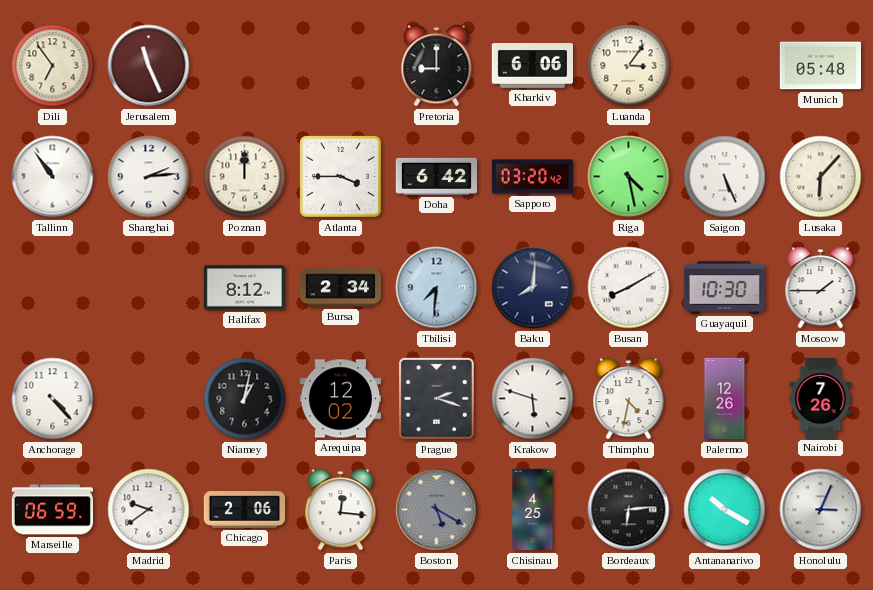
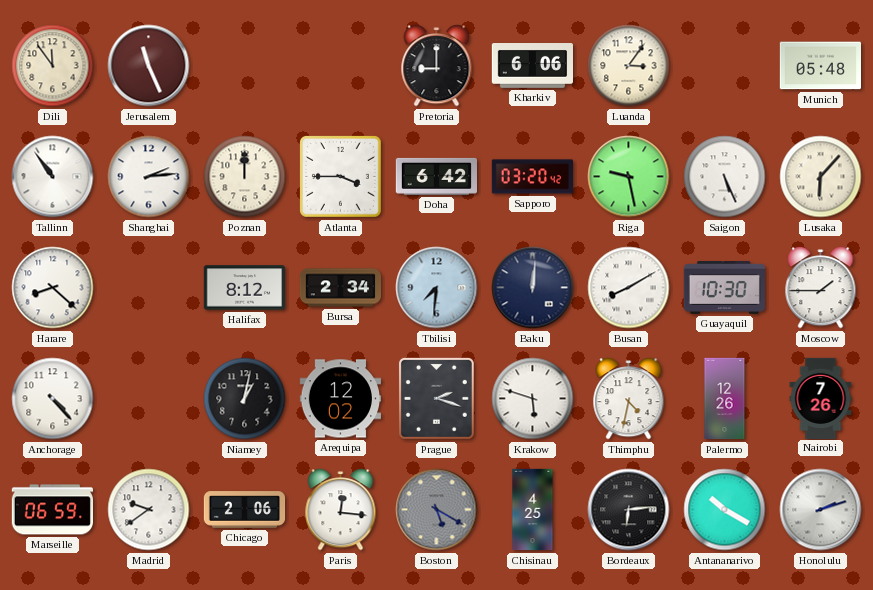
Dili: 6:54 -> 11:54 (53, 66)
Riga: 4:28 -> 9:28 (629, 177)
Harare: none -> 8:22 (53, 288)
Baku: 8:01 -> 12:01 (533, 288)
Honolulu: 3:04 -> 2:12 (821, 510)
